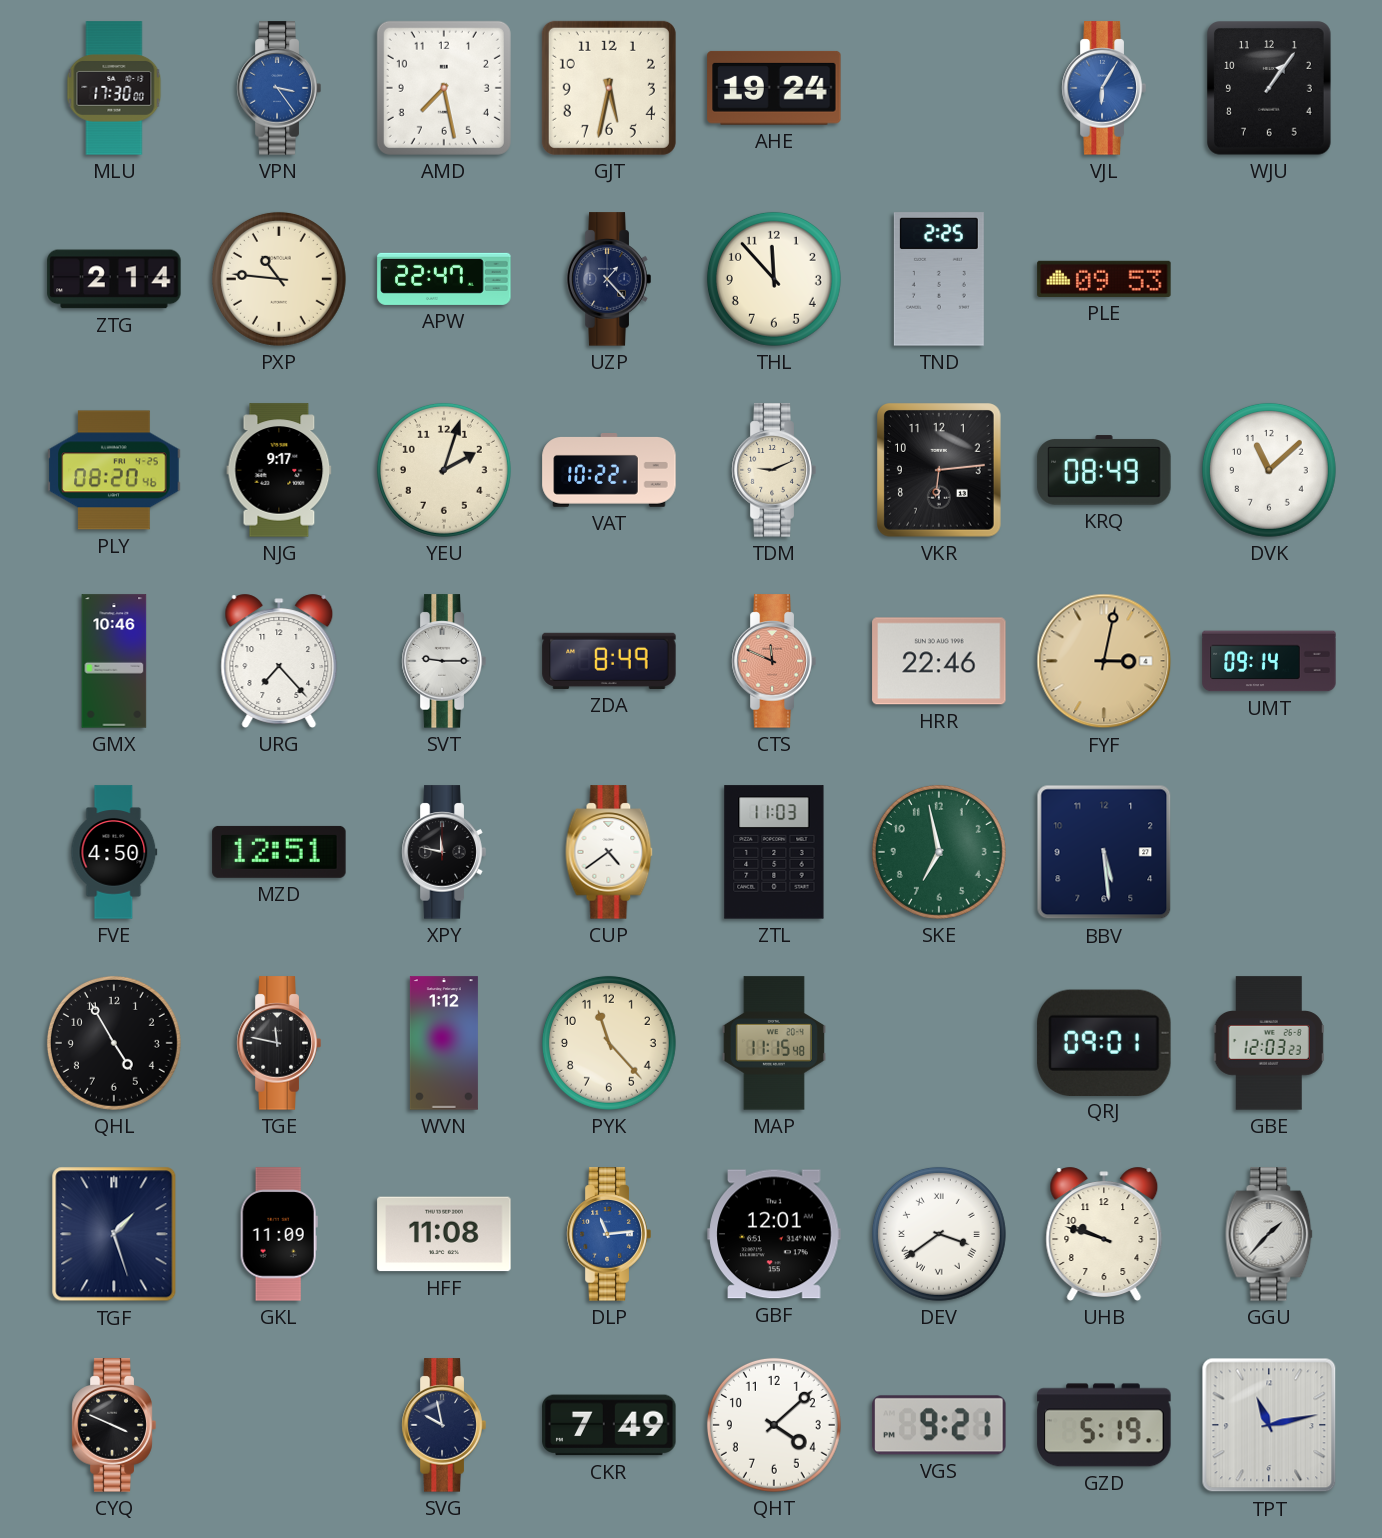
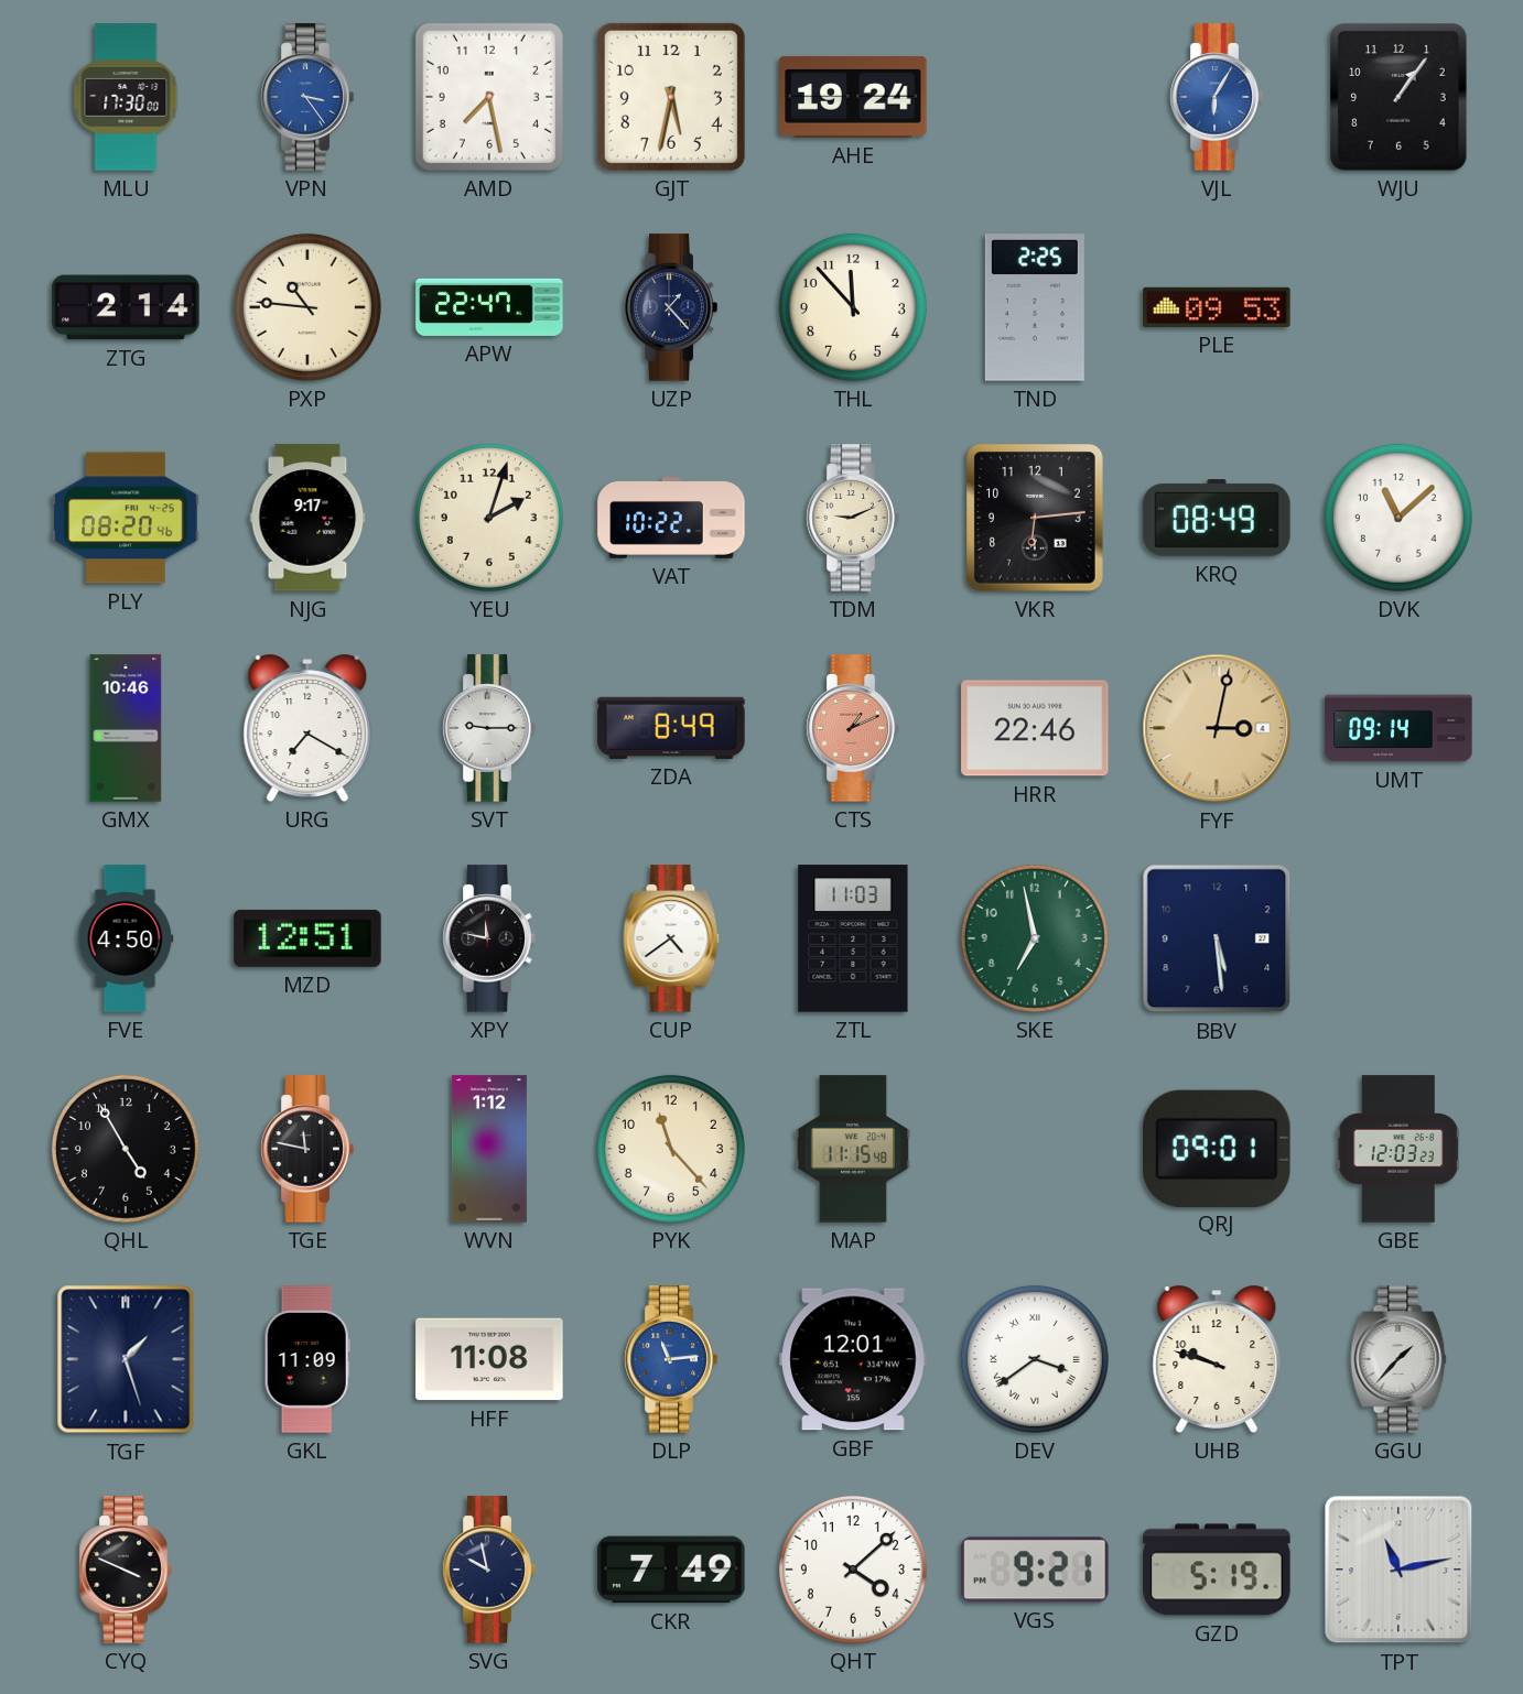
URG: 7:23 -> 7:20 (307, 728)
CTS: 11:49 -> 1:11 (853, 728)
